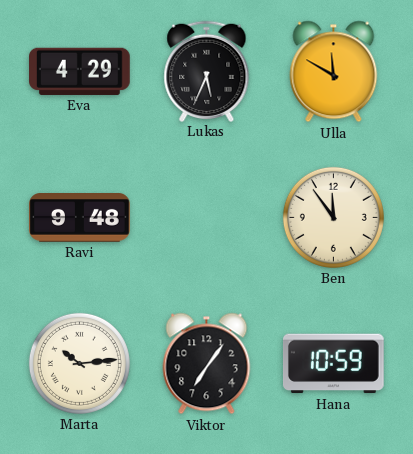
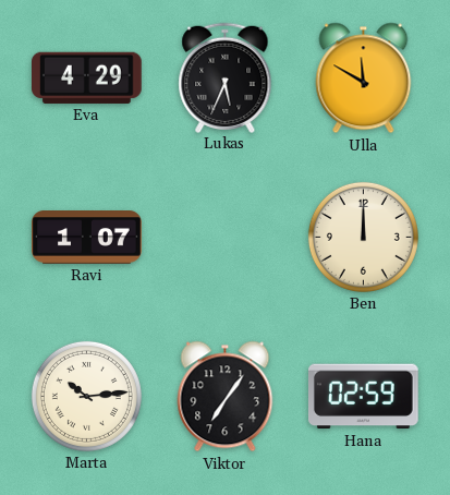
Ravi: 9:48 -> 1:07 (87, 238)
Ben: 11:54 -> 12:00 (363, 237)
Hana: 10:59 -> 02:59 (364, 397)
